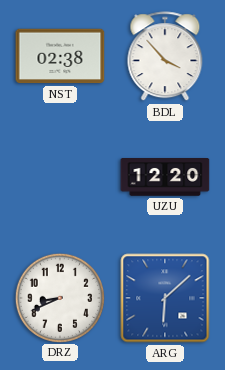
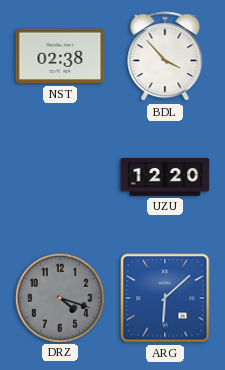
DRZ: 8:41 -> 4:18 (59, 297)
DRZ dial: white -> grey (59, 297)
